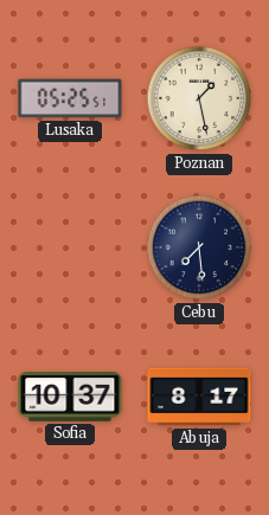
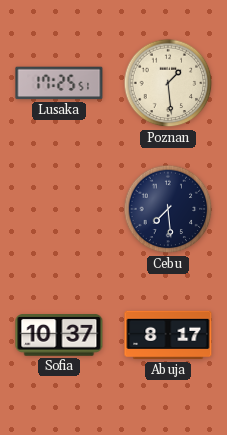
Lusaka: 05:25 -> 17:25 (59, 83)
Poznan: 1:28 -> 1:29 (168, 83)
